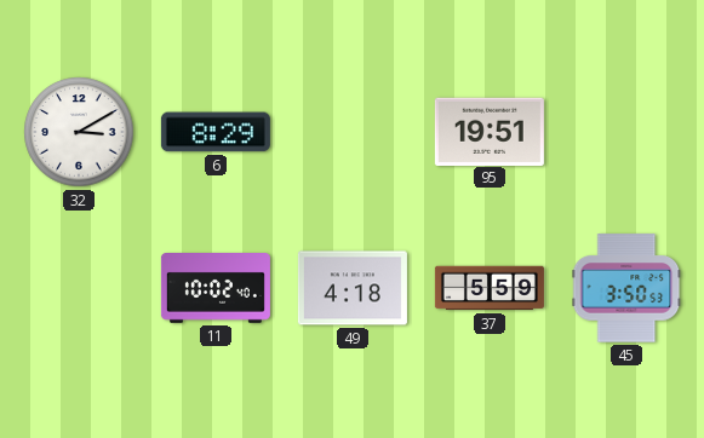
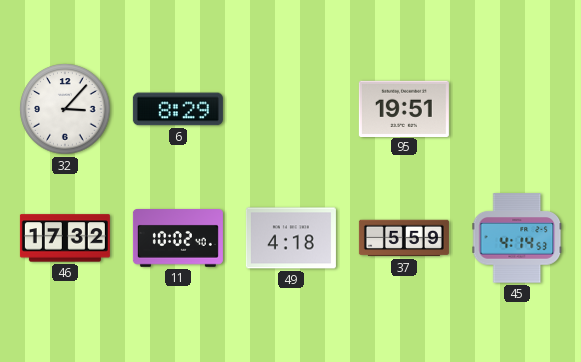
32: 3:10 -> 3:07 (65, 109)
46: none -> 17:32 (65, 238)
45: 3:50 -> 4:14 (517, 238)
